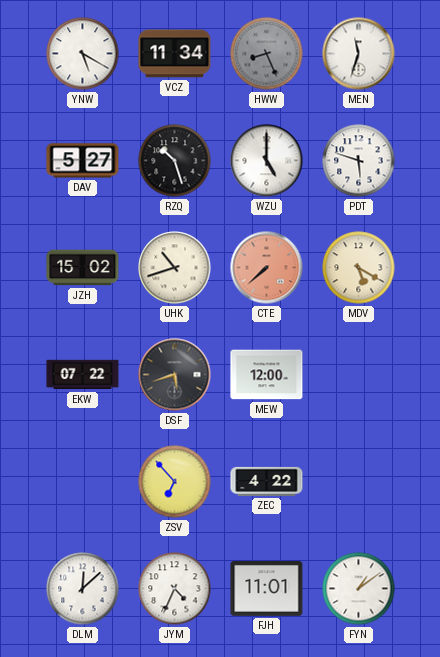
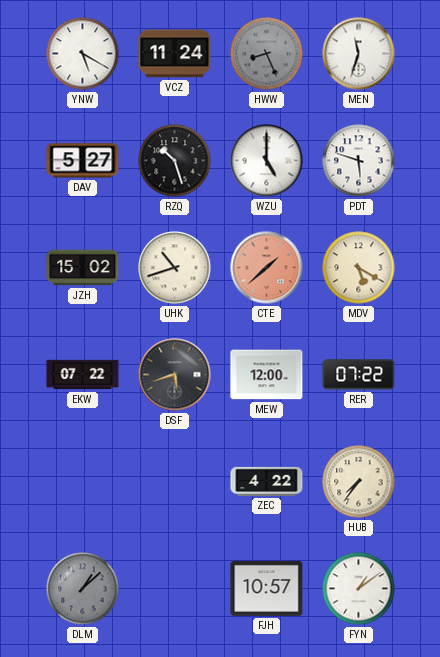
VCZ: 11:34 -> 11:24 (175, 54)
CTE: 7:38 -> 1:38 (267, 268)
RER: none -> 07:22 (359, 375)
ZSV: 6:53 -> none (175, 482)
HUB: none -> 7:36 (359, 482)
DLM: 12:08 -> 1:08 (83, 589)
DLM dial: white -> grey (83, 589)
JYM: 4:34 -> none (175, 589)
FJH: 11:01 -> 10:57 (267, 588)
